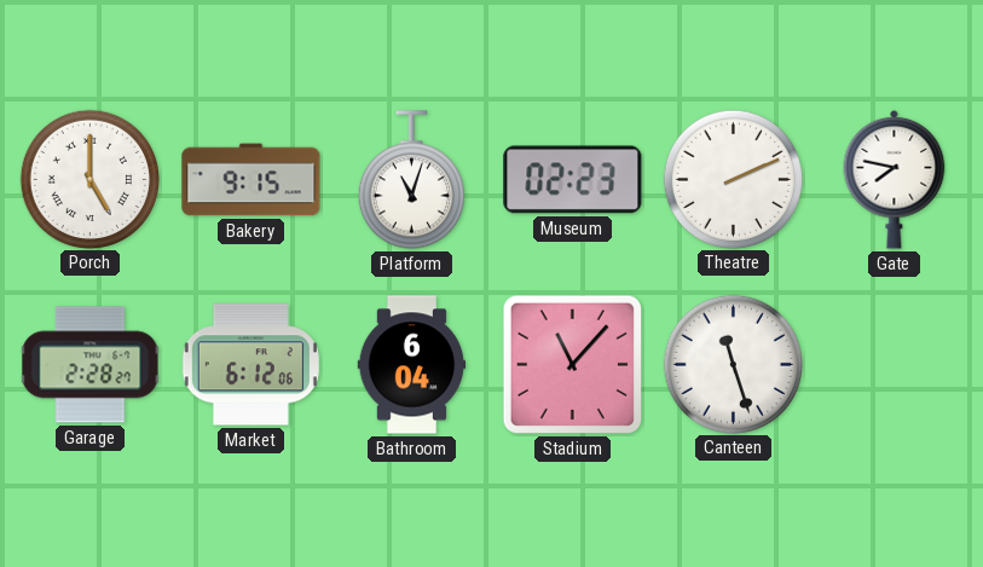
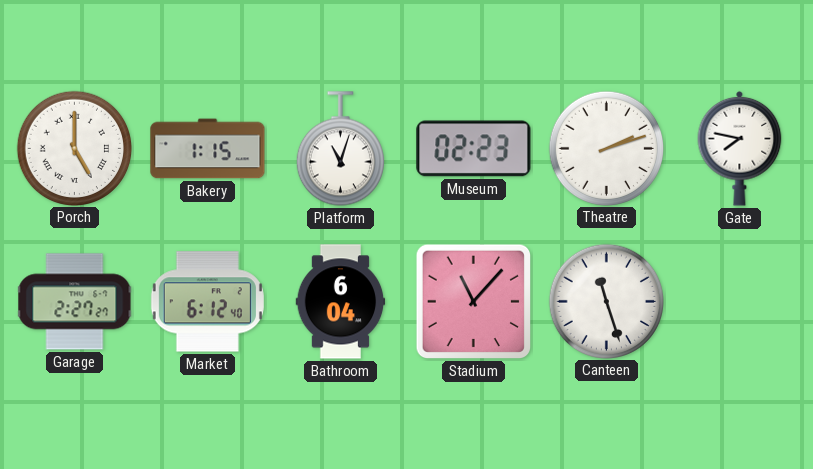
Bakery: 9:15 -> 1:15 (208, 149)
Theatre: 2:11 -> 2:12 (606, 148)
Garage: 2:28 -> 2:27 (75, 302)
Market: 6:12:06 -> 6:12:40 (207, 302)
